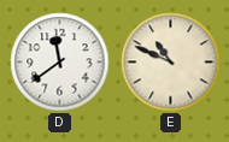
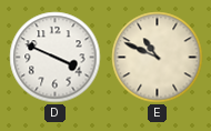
D: 11:39 -> 3:49 (56, 58)
